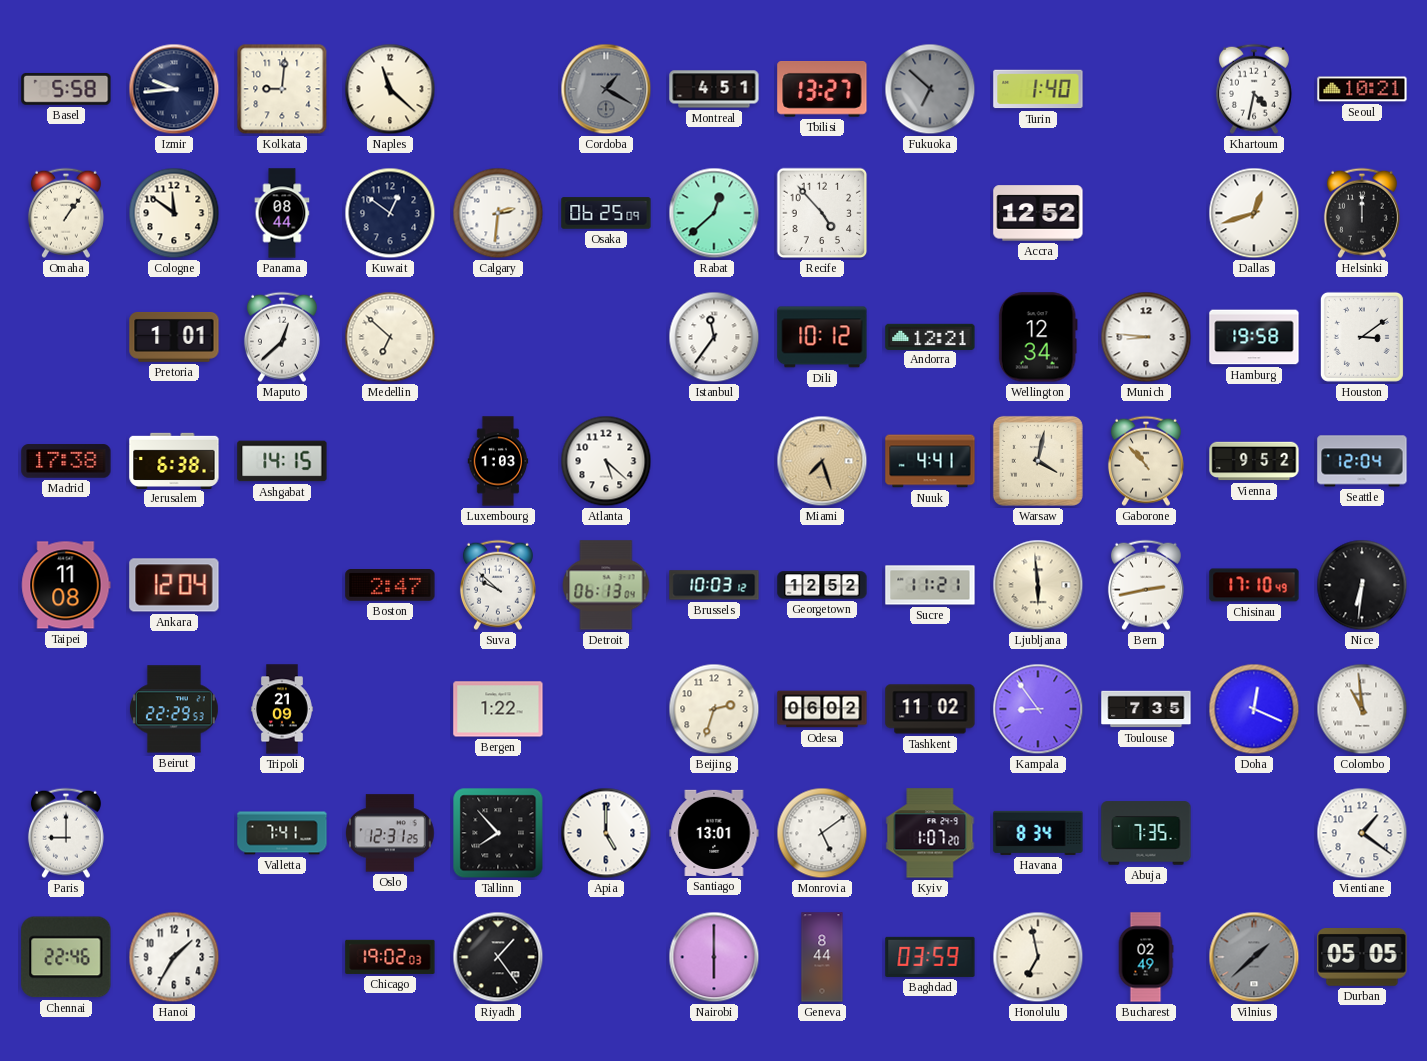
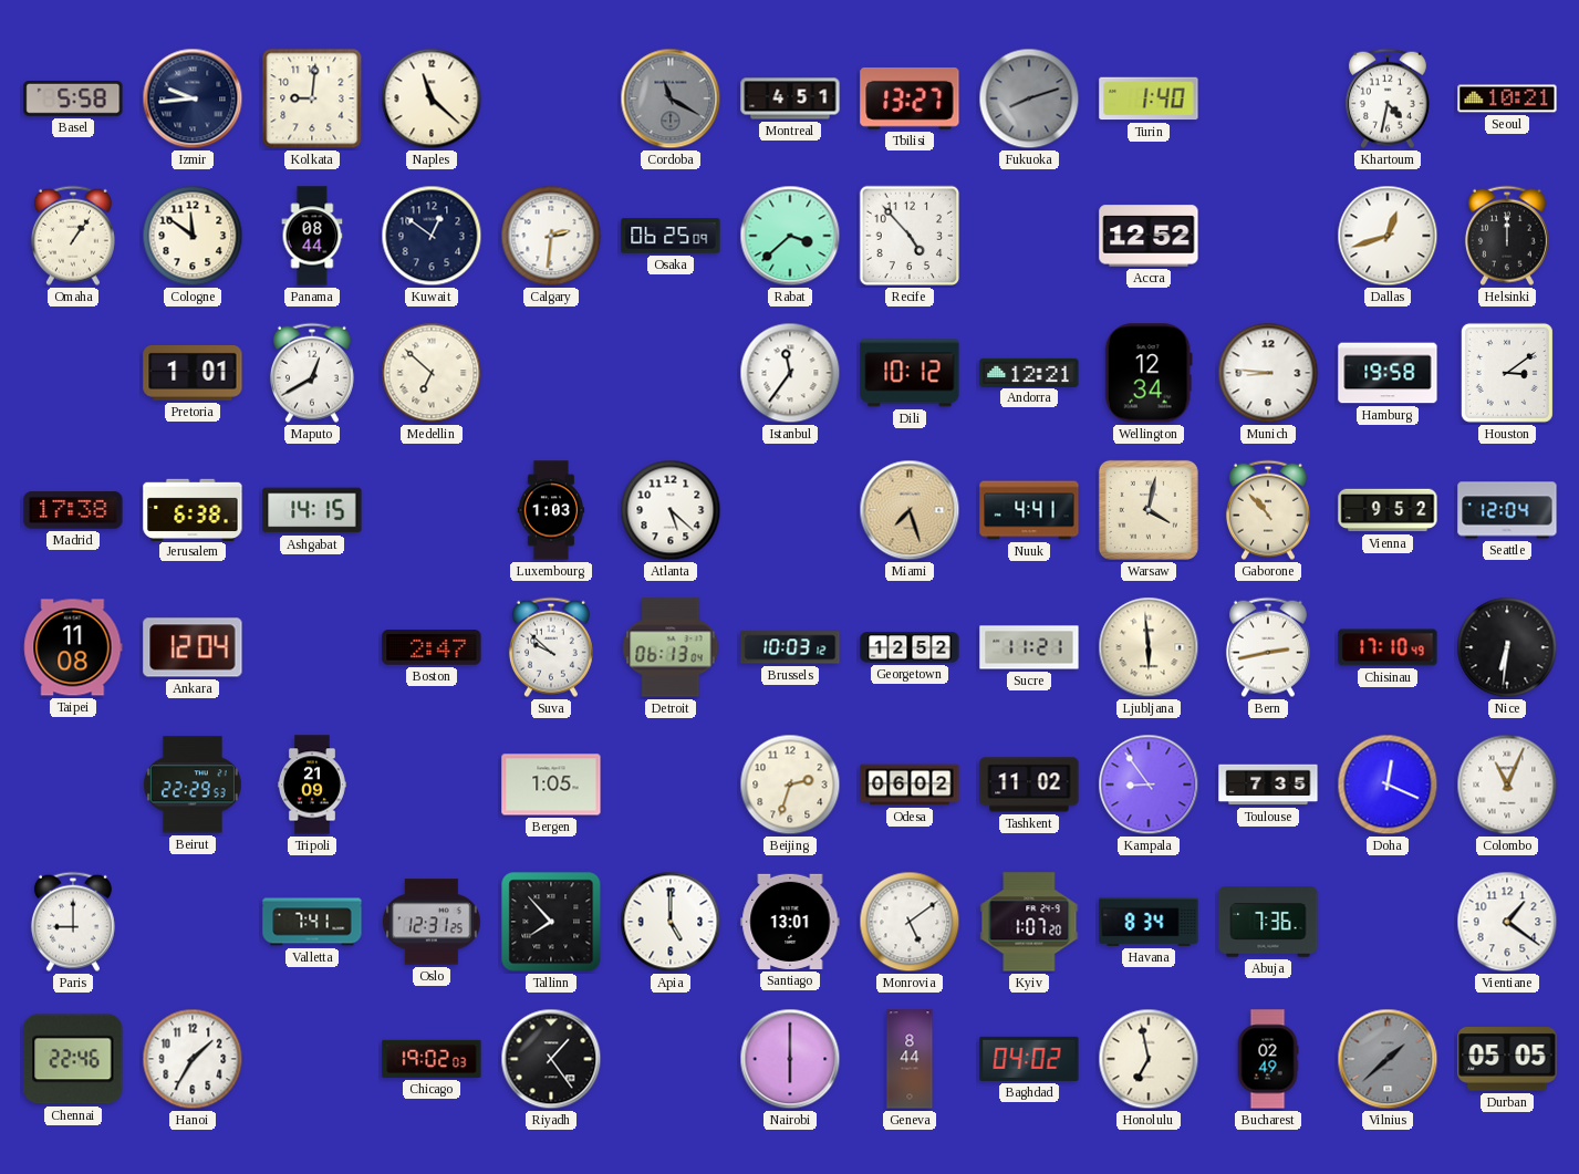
Cordoba: 1:20 -> 11:20 (671, 98)
Fukuoka: 6:52 -> 8:12 (1029, 98)
Rabat: 12:38 -> 3:38 (790, 236)
Maputo: 12:38 -> 12:40 (312, 373)
Bergen: 1:22 -> 1:05 (551, 785)
Colombo: 10:59 -> 11:04 (1507, 785)
Abuja: 7:35 -> 7:36 (1268, 922)
Baghdad: 03:59 -> 04:02 (1029, 1059)
